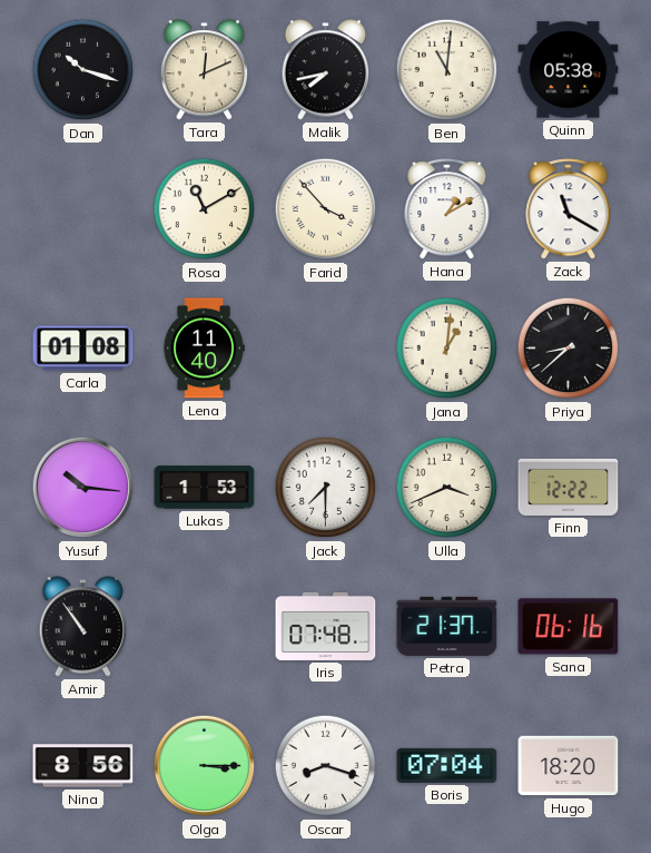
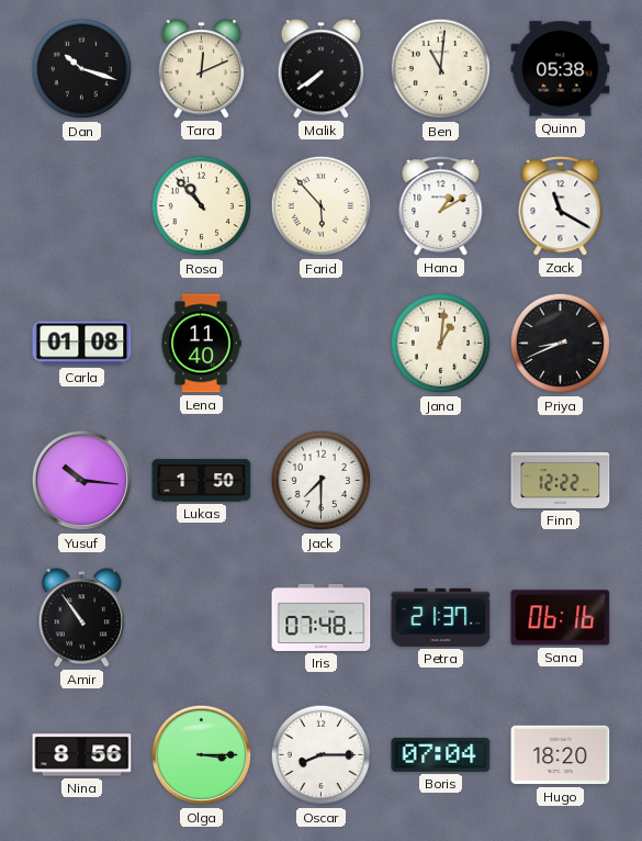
Malik: 7:43 -> 7:39 (322, 69)
Rosa: 11:10 -> 10:53 (202, 206)
Farid: 3:53 -> 5:53 (322, 206)
Priya: 8:38 -> 8:41 (561, 344)
Lukas: 1:53 -> 1:50 (202, 481)
Ulla: 3:41 -> none (447, 488)
Oscar: 8:18 -> 8:15 (322, 755)
